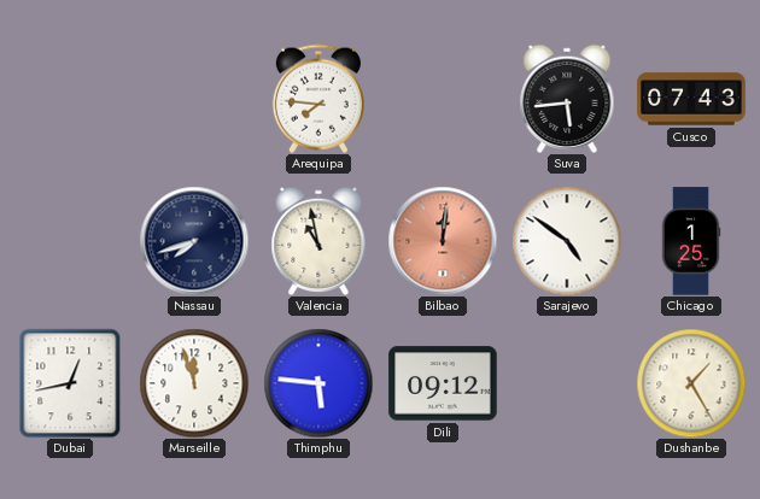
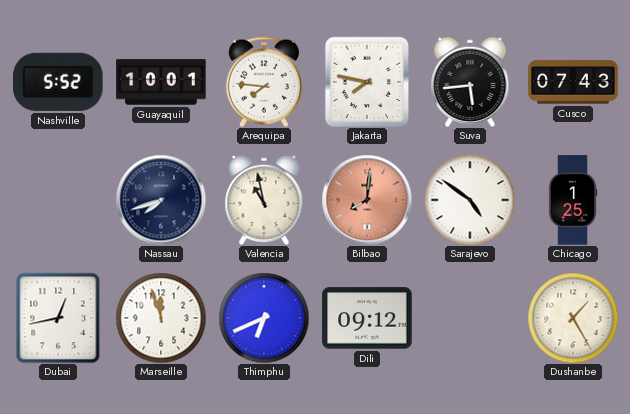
Nashville: none -> 5:52 (59, 82)
Guayaquil: none -> 10:01 (161, 82)
Jakarta: none -> 7:47 (366, 82)
Bilbao: 12:01 -> 8:01 (367, 200)
Thimphu: 5:46 -> 6:41 (264, 318)
